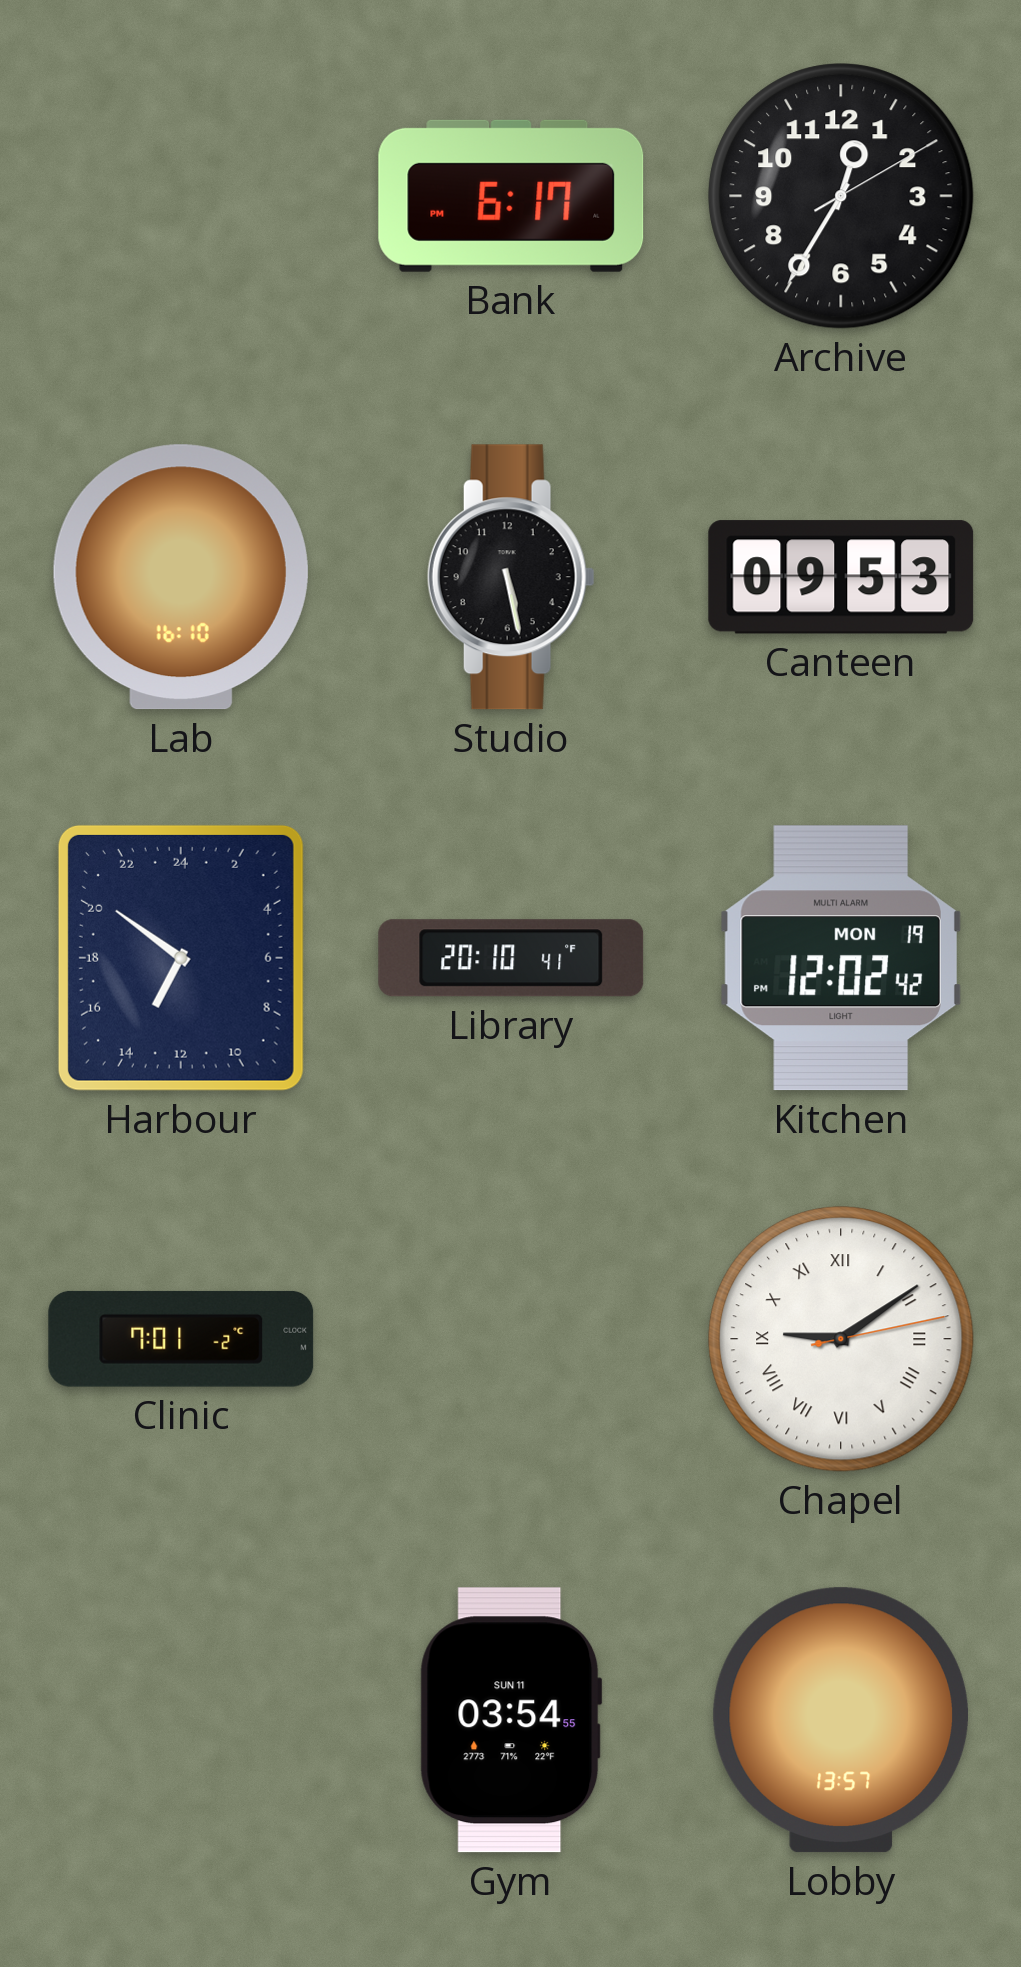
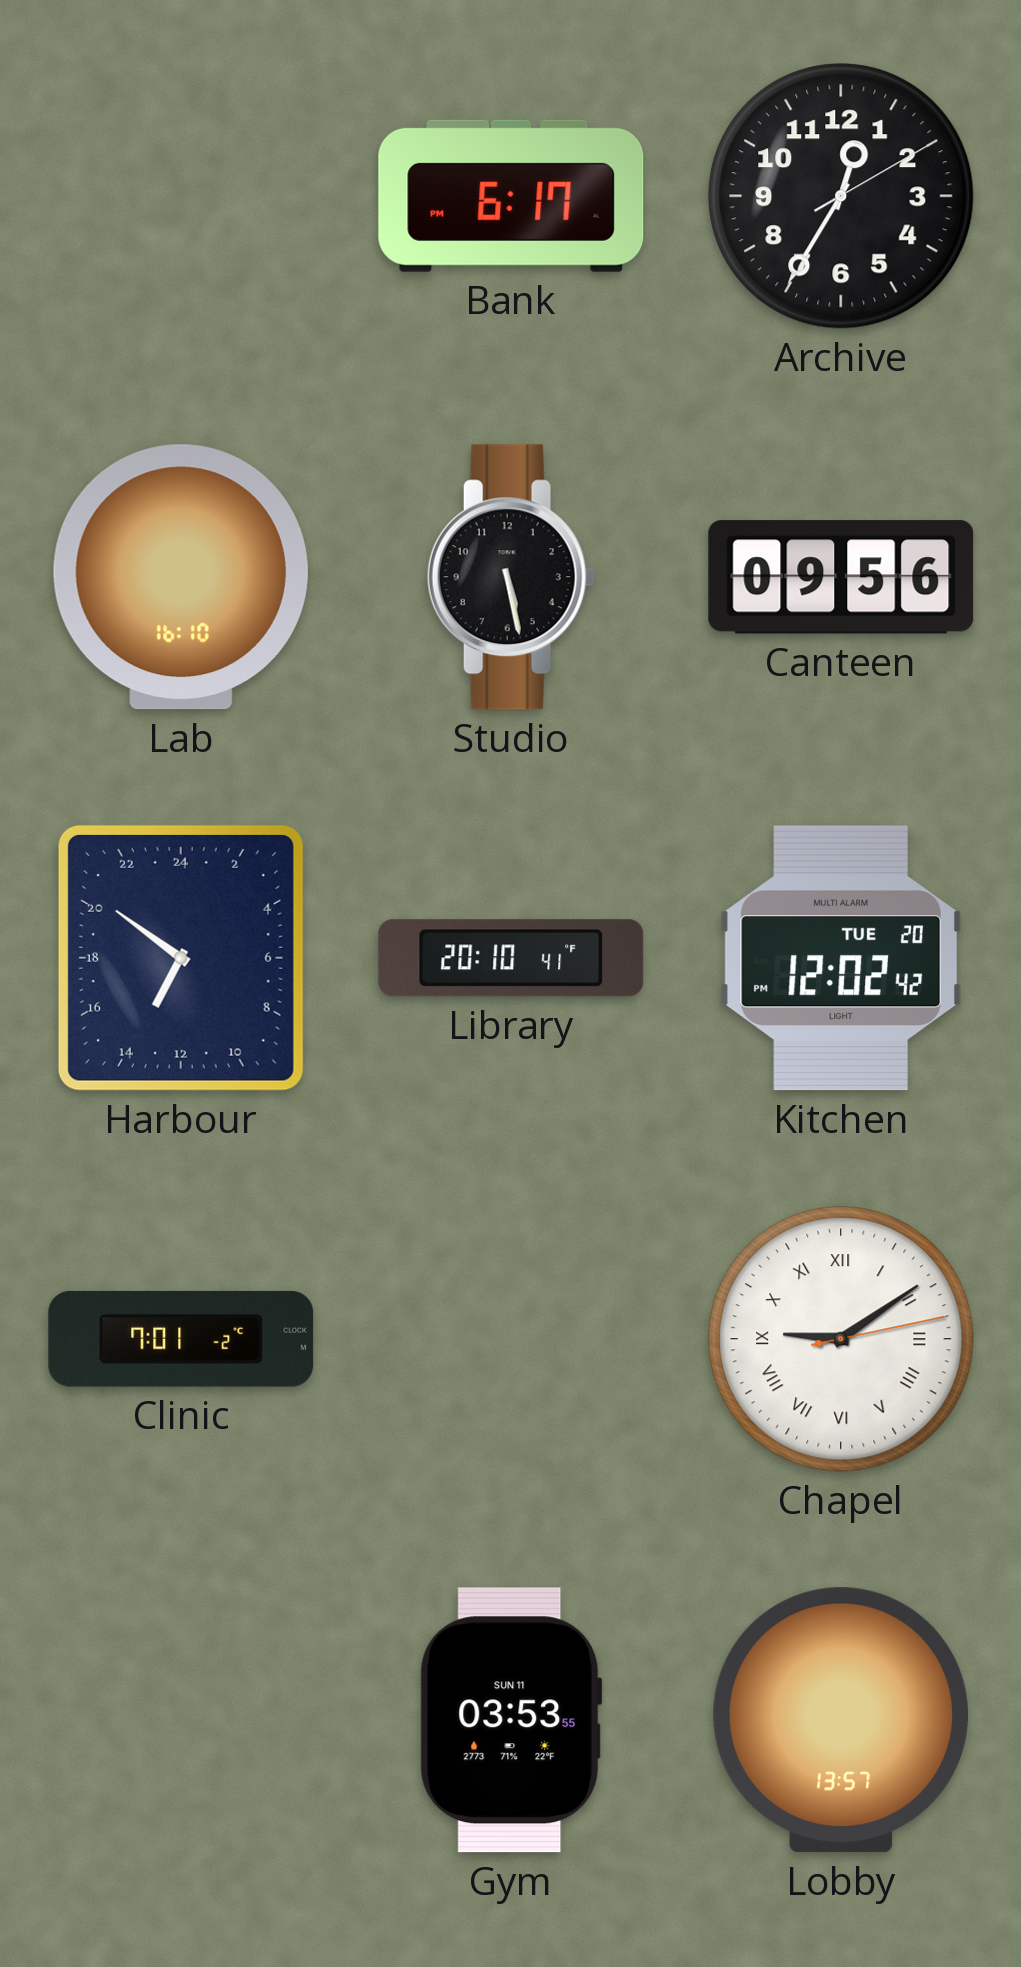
Canteen: 09:53 -> 09:56 (841, 577)
Kitchen date: MON 19 -> TUE 20 (841, 958)
Gym: 03:54 -> 03:53 (511, 1720)
